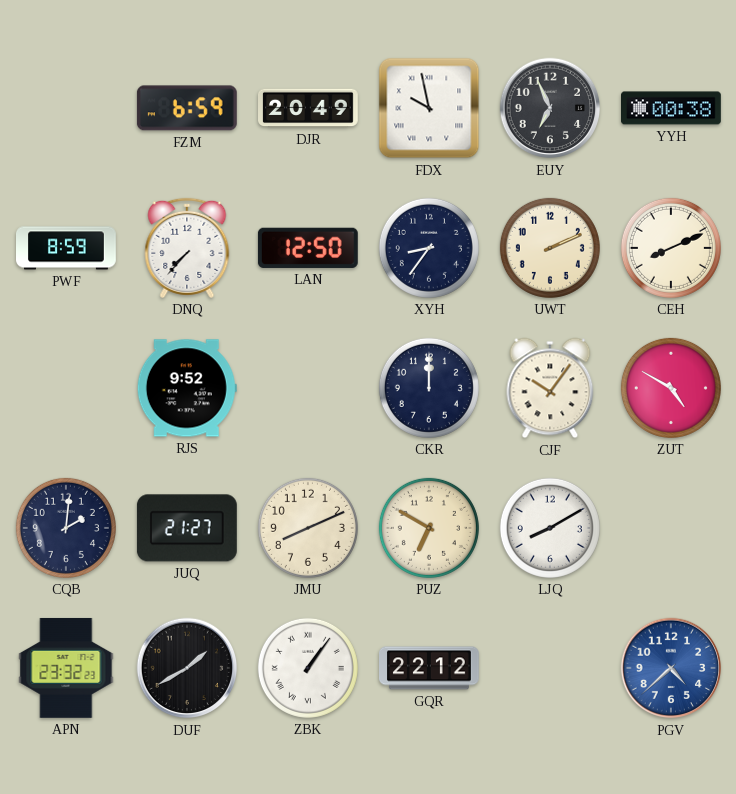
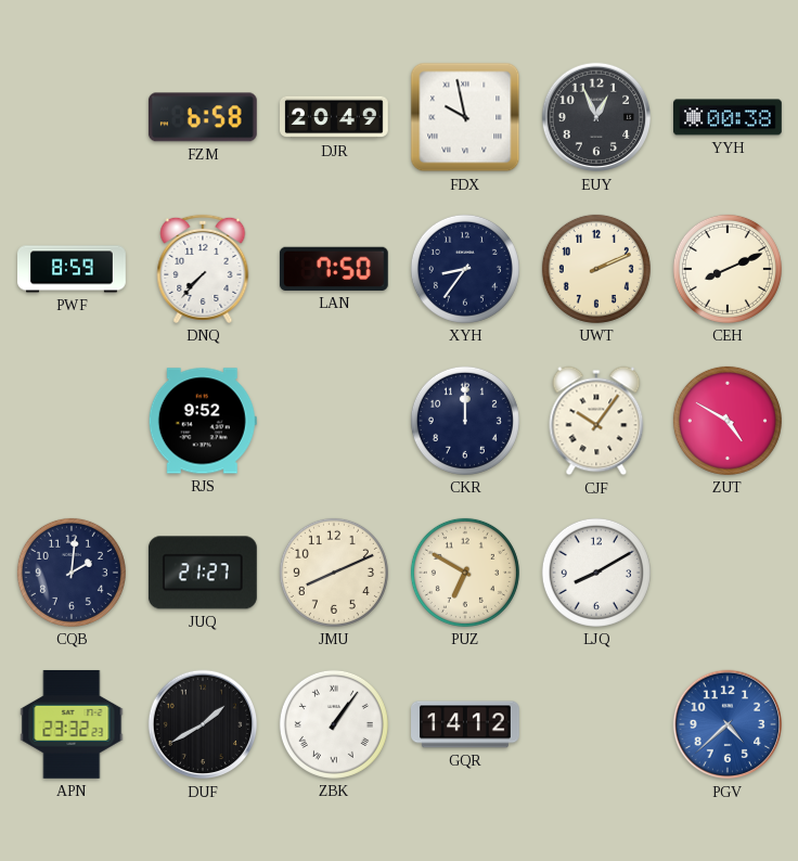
FZM: 6:59 -> 6:58 (203, 117)
EUY: 6:56 -> 12:56 (596, 117)
LAN: 12:50 -> 7:50 (334, 269)
GQR: 22:12 -> 14:12 (466, 724)
